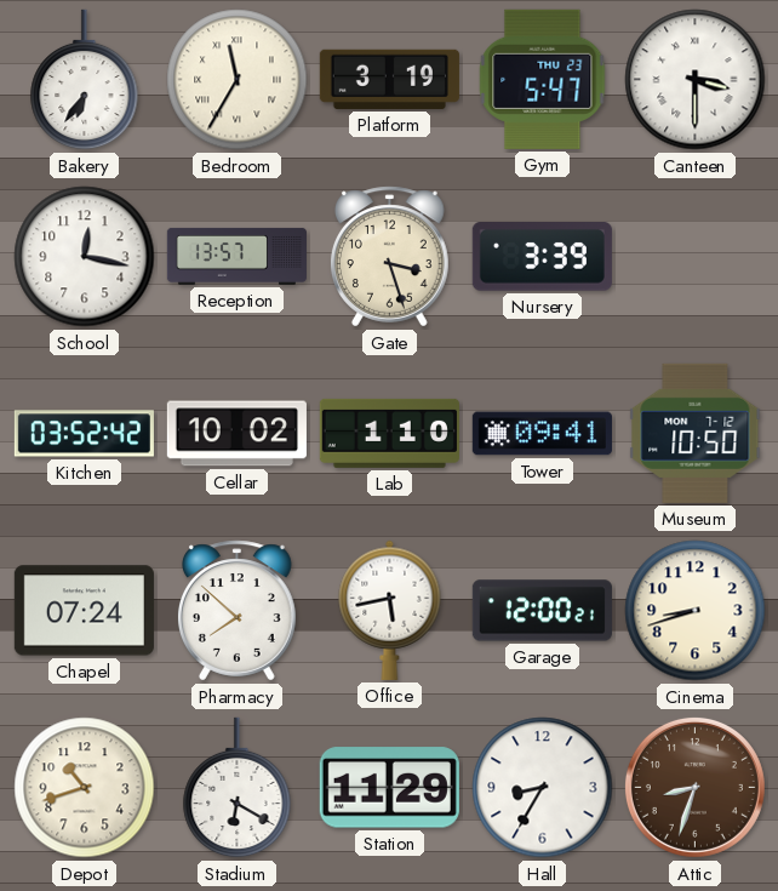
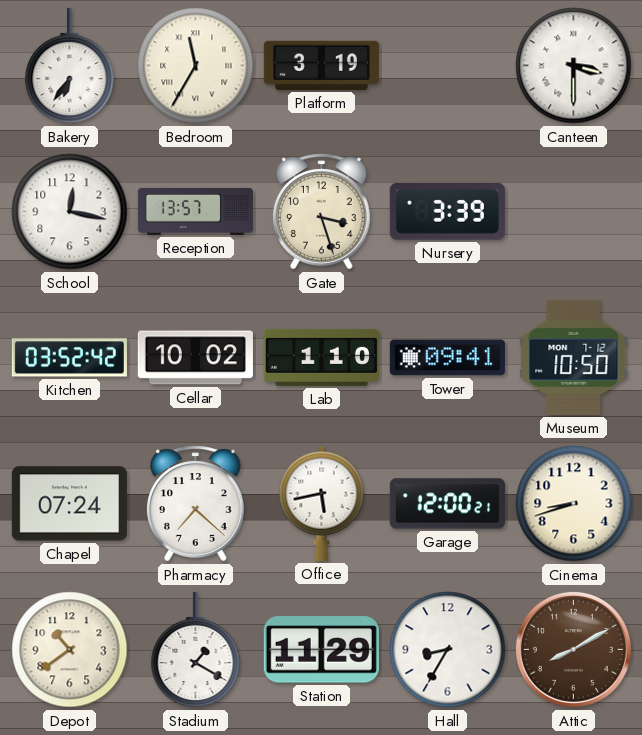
Gym: 5:47 -> none (543, 79)
Pharmacy: 7:52 -> 7:22 (195, 504)
Depot: 10:42 -> 10:39 (70, 650)
Stadium: 6:20 -> 1:20 (196, 650)
Attic: 8:33 -> 8:10 (573, 649)
